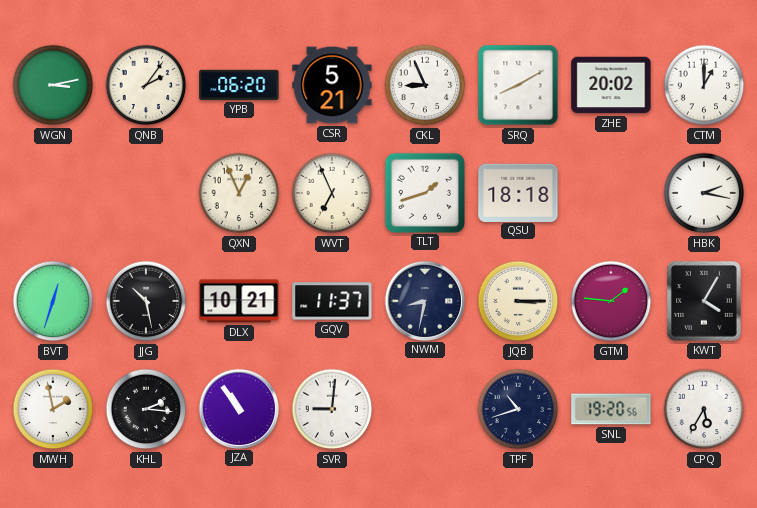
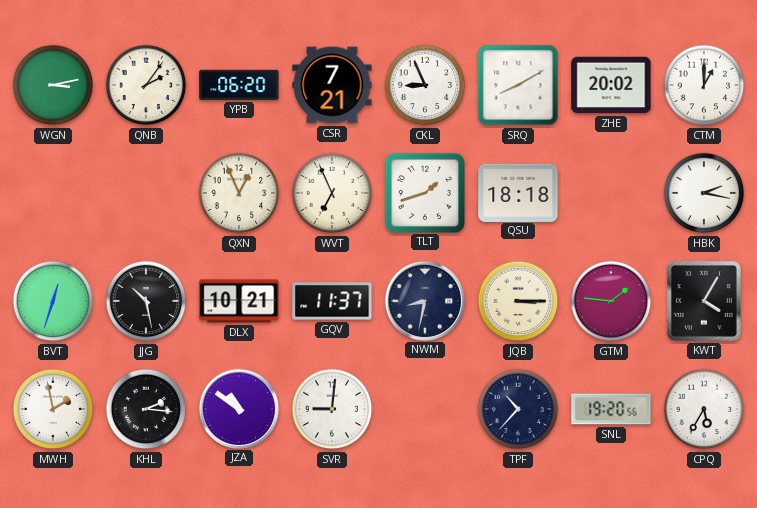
CSR: 5:21 -> 7:21 (332, 85)
JZA: 10:54 -> 10:51 (238, 408)
TPF: 10:42 -> 10:37 (518, 409)
